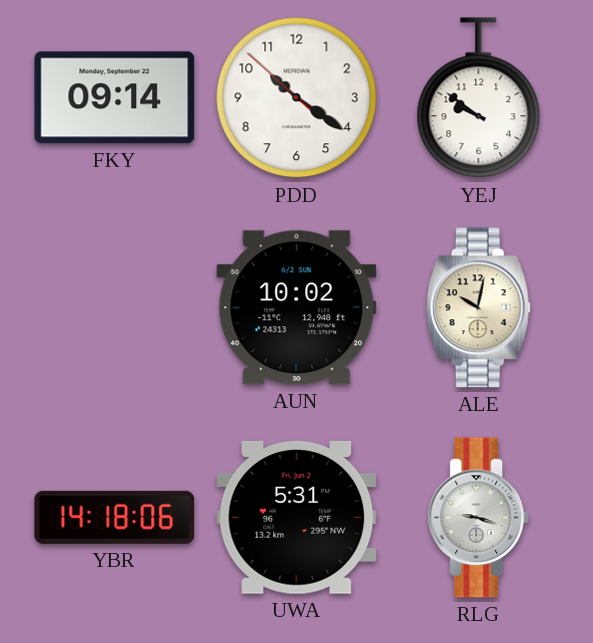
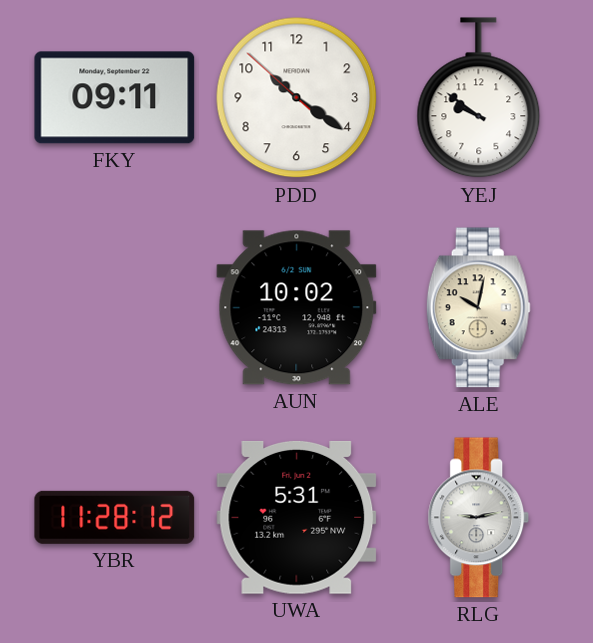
FKY: 09:14 -> 09:11 (115, 98)
YBR: 14:18 -> 11:28 (115, 517)
RLG: 9:18 -> 9:13 (479, 518)
